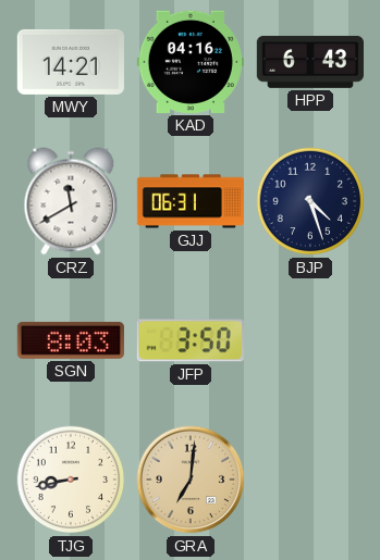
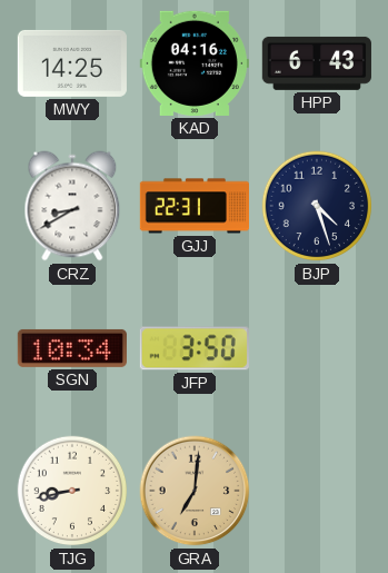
MWY: 14:21 -> 14:25 (72, 63)
CRZ: 11:40 -> 8:40 (72, 206)
GJJ: 06:31 -> 22:31 (193, 206)
SGN: 8:03 -> 10:34 (72, 348)
